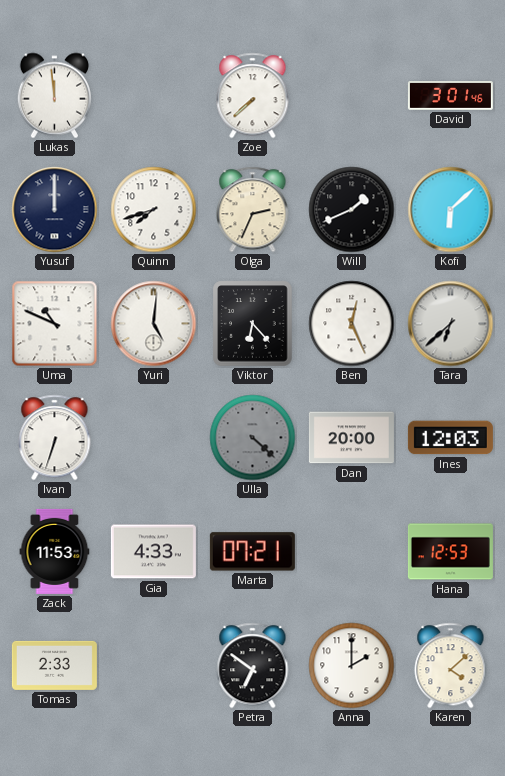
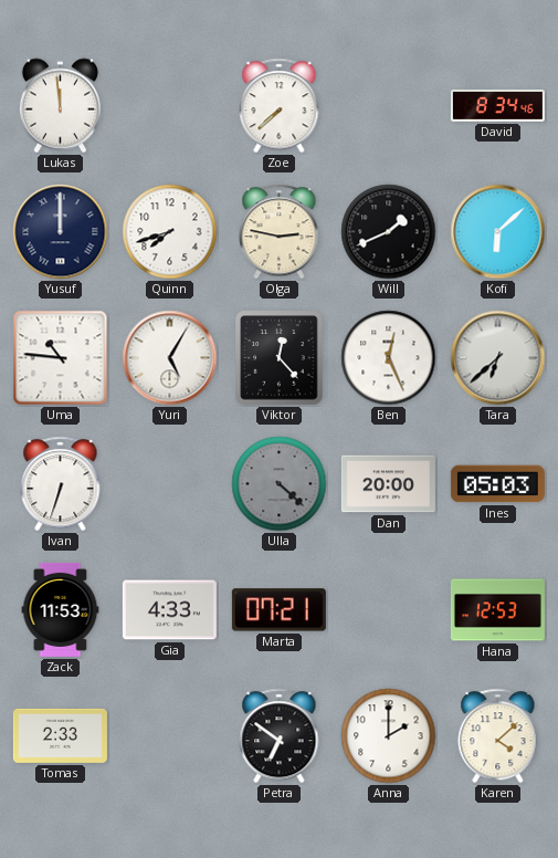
David: 3:01 -> 8:34 (497, 105)
Olga: 2:34 -> 2:47 (280, 232)
Uma: 10:49 -> 10:46 (61, 358)
Yuri: 5:01 -> 5:05 (170, 358)
Viktor: 6:23 -> 12:23 (280, 358)
Ines: 12:03 -> 05:03 (497, 484)
